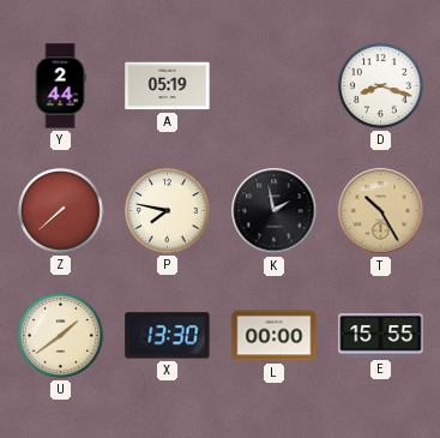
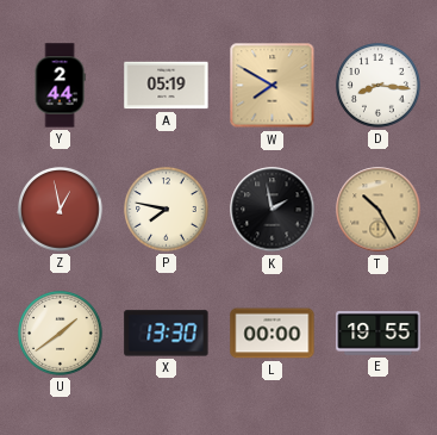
W: none -> 7:50 (273, 86)
D: 8:18 -> 8:16 (379, 86)
Z: 7:38 -> 12:58 (61, 210)
E: 15:55 -> 19:55 (379, 334)
